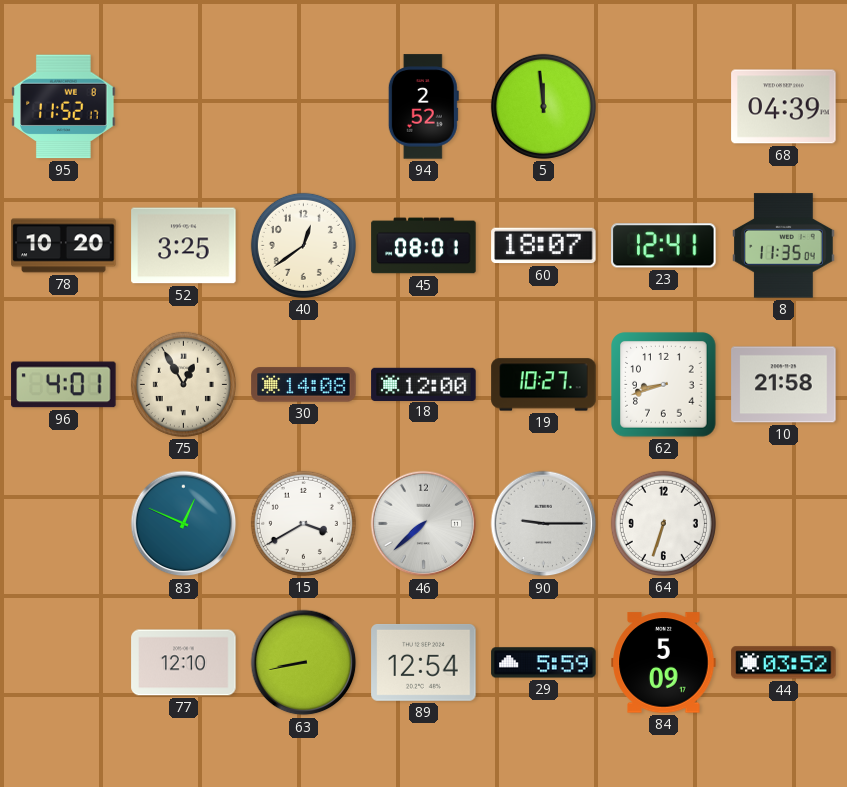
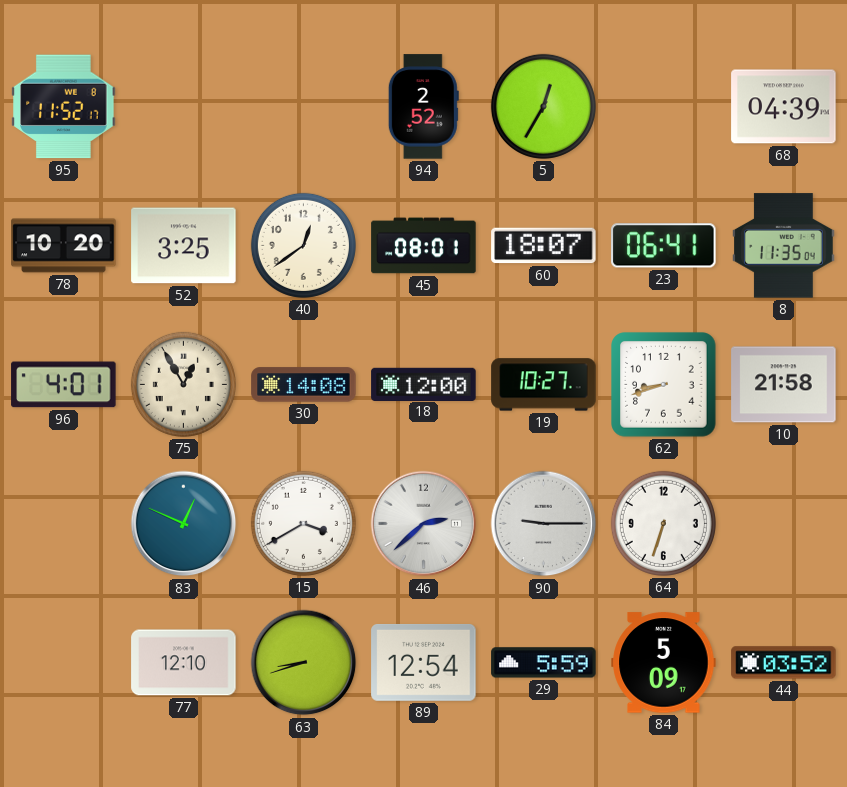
5: 11:59 -> 12:35 (543, 106)
23: 12:41 -> 06:41 (664, 246)
46: 7:38 -> 2:38 (424, 524)
63: 8:43 -> 8:42 (304, 663)
